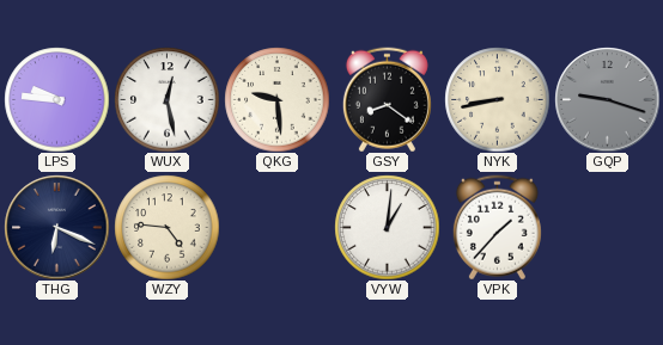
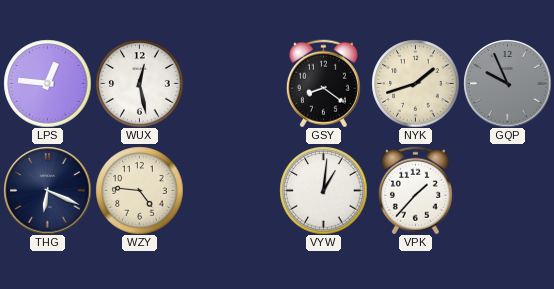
LPS: 9:46 -> 12:46 (47, 83)
QKG: 9:29 -> none (276, 99)
NYK: 8:43 -> 1:42 (415, 83)
GQP: 9:18 -> 9:56 (507, 83)
